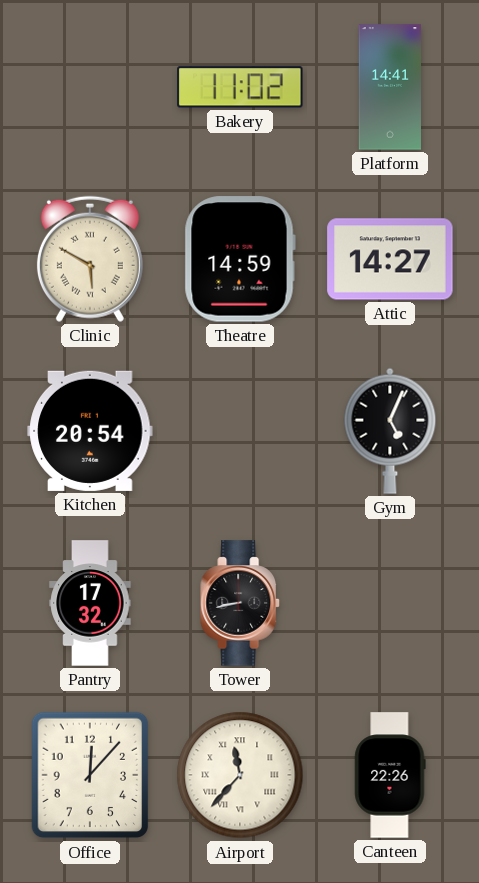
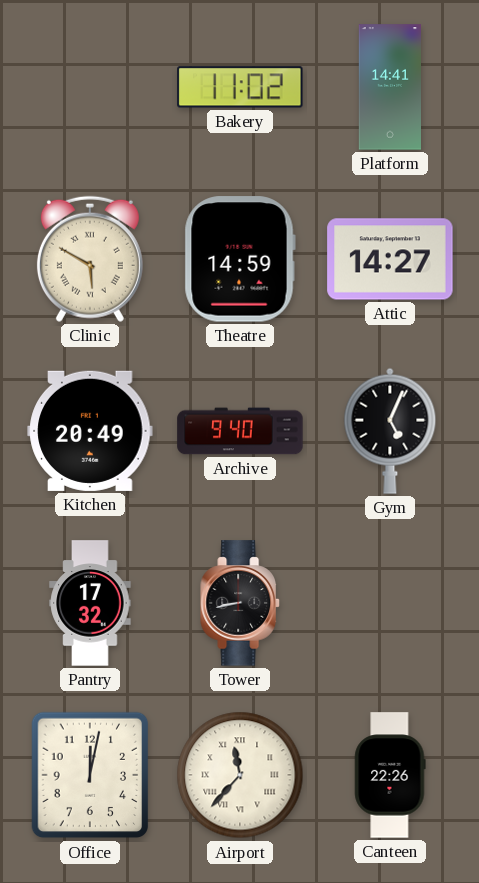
Kitchen: 20:54 -> 20:49 (90, 431)
Archive: none -> 9:40 (240, 431)
Office: 12:07 -> 12:02 (90, 775)
